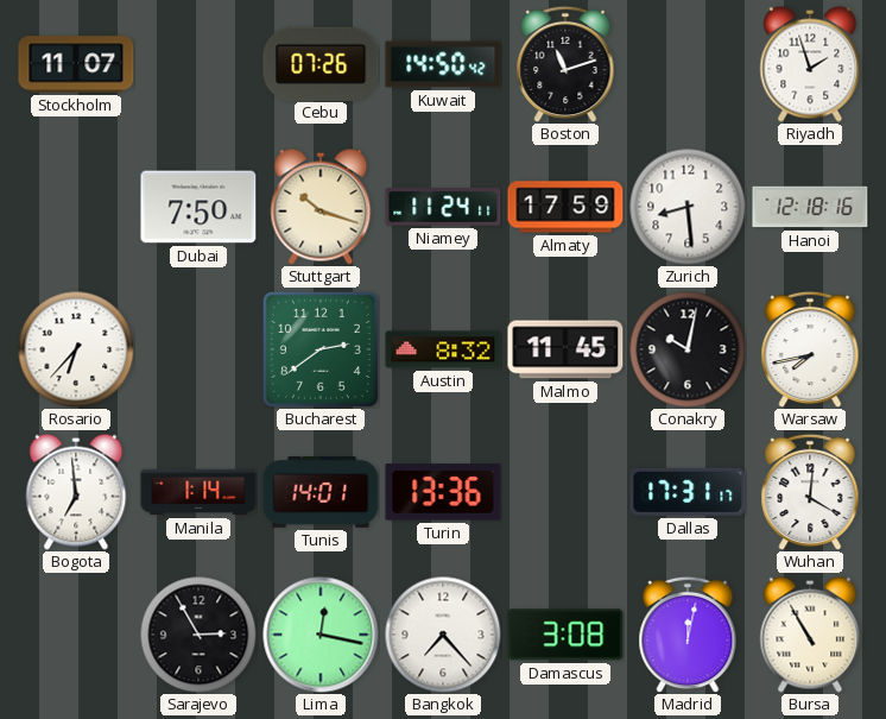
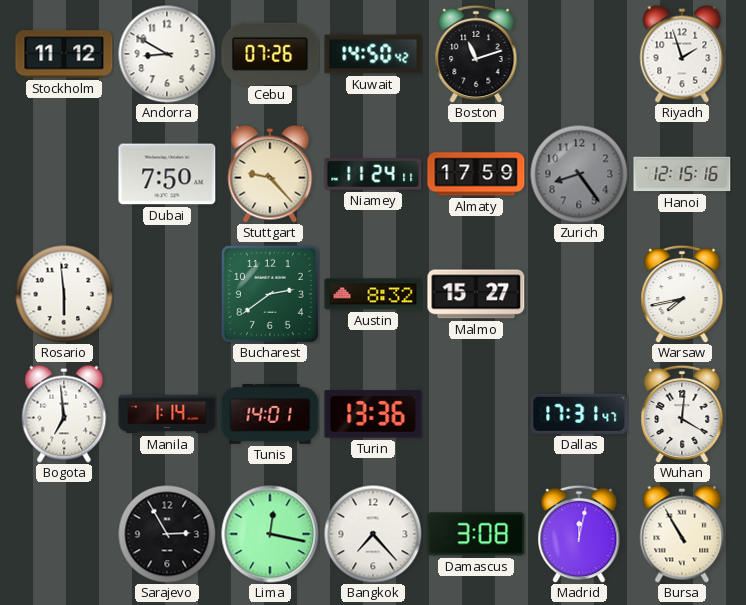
Stockholm: 11:07 -> 11:12 (64, 54)
Andorra: none -> 8:50 (167, 54)
Stuttgart: 10:18 -> 9:23 (270, 174)
Zurich: 8:29 -> 8:24 (579, 174)
Zurich dial: white -> grey (579, 174)
Hanoi: 12:18 -> 12:15 (682, 174)
Rosario: 6:37 -> 5:59 (64, 294)
Malmo: 11:45 -> 15:27 (476, 294)
Conakry: 10:02 -> none (688, 349)
Dallas: 17:31:17 -> 17:31:47 (579, 414)
